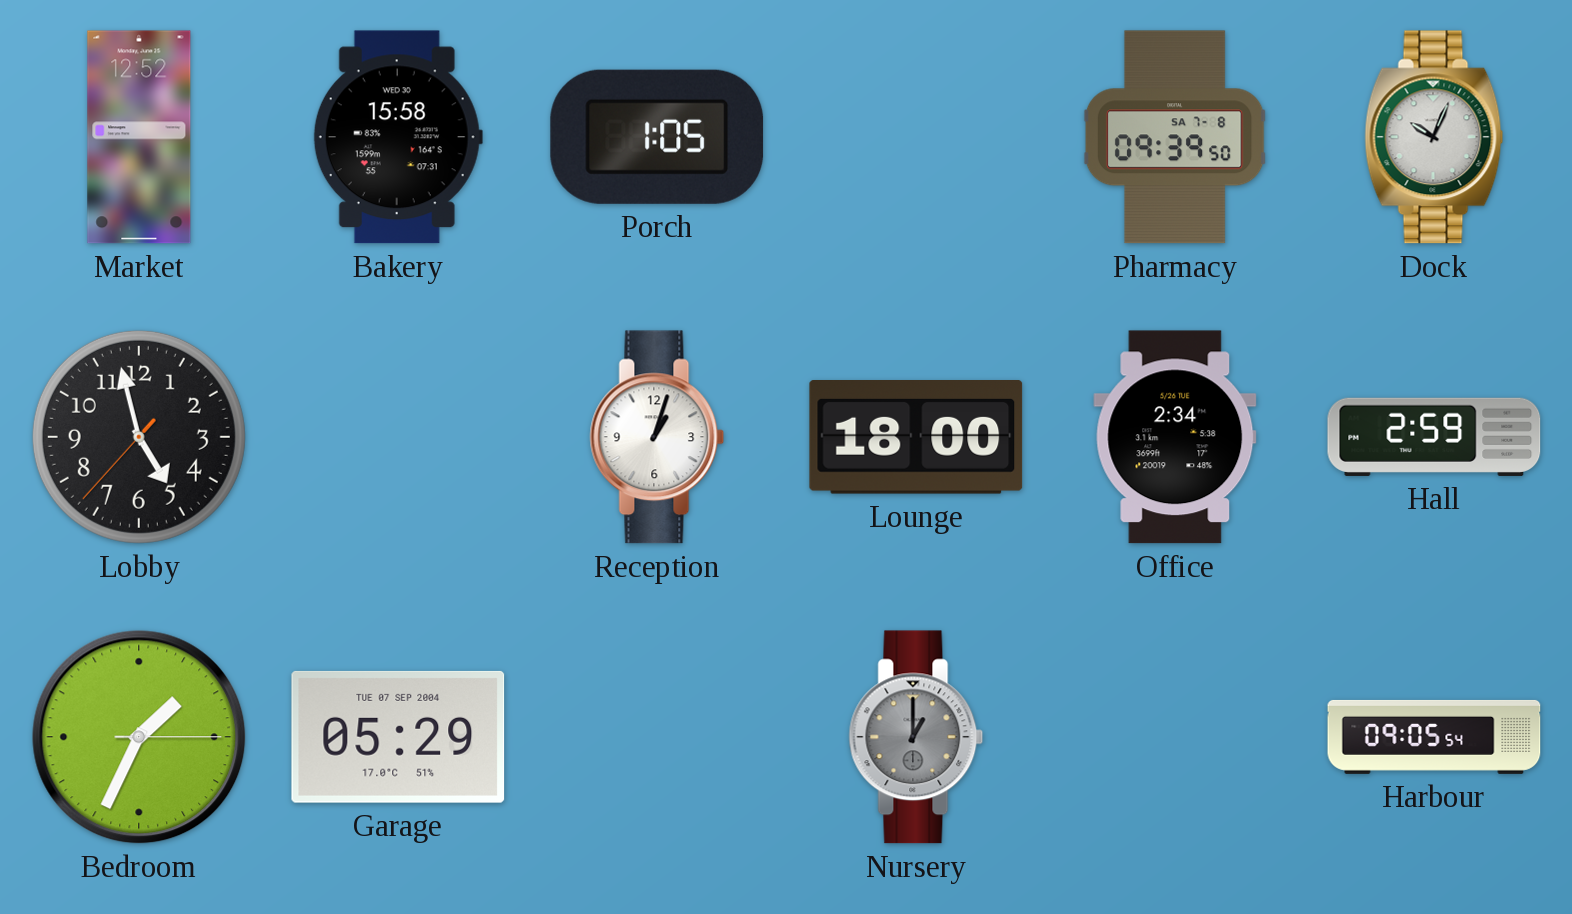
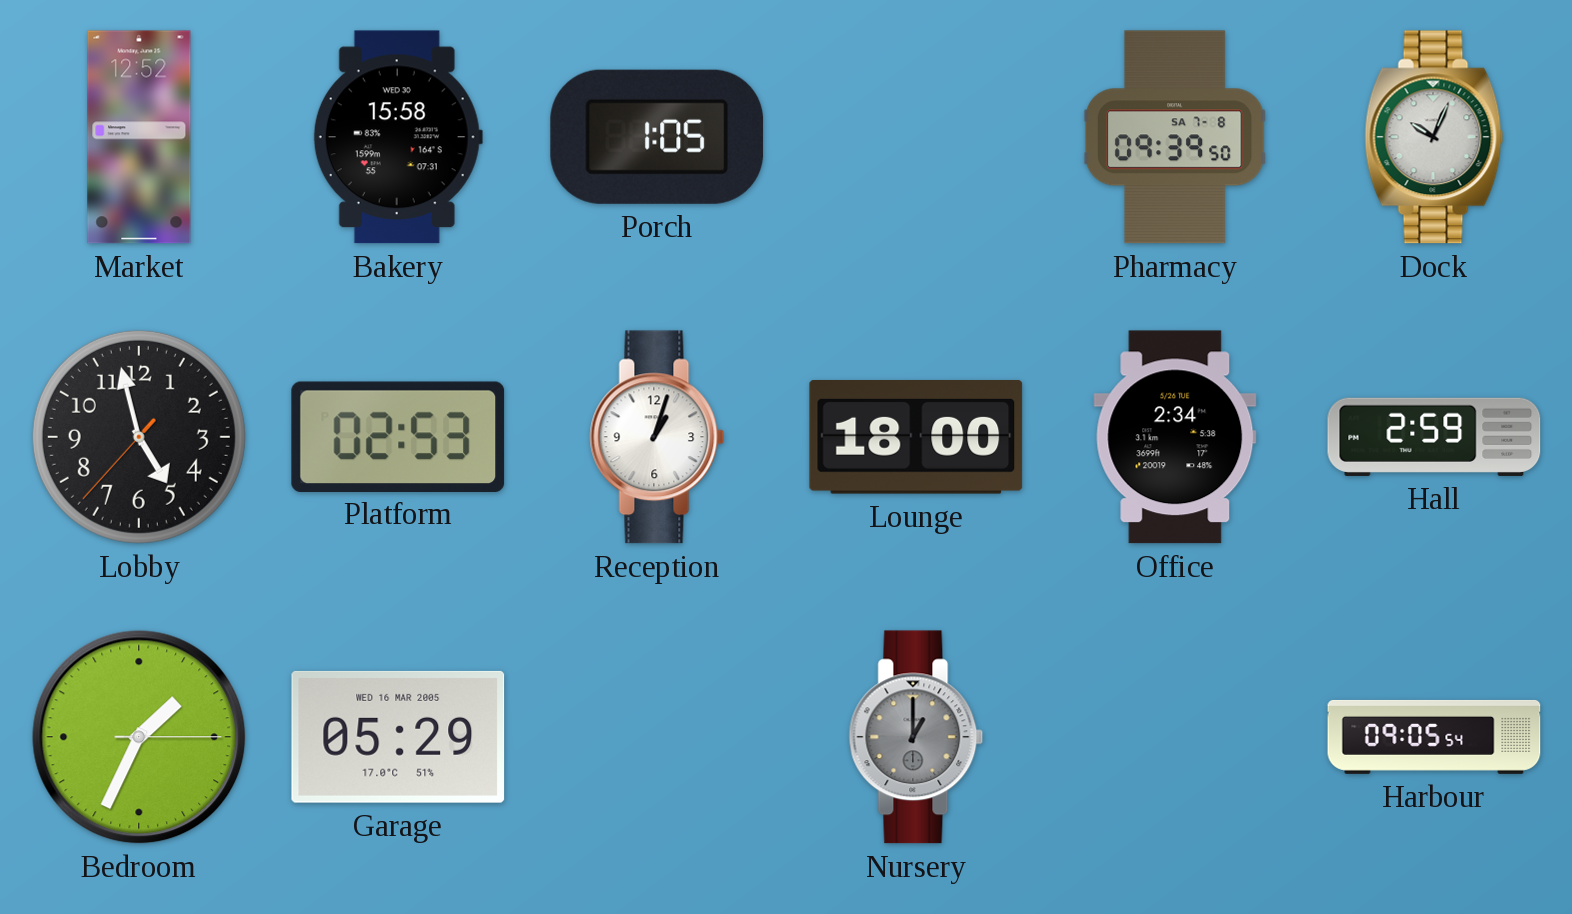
Platform: none -> 02:53 (398, 436)
Garage date: TUE 07 SEP 2004 -> WED 16 MAR 2005 (398, 737)
